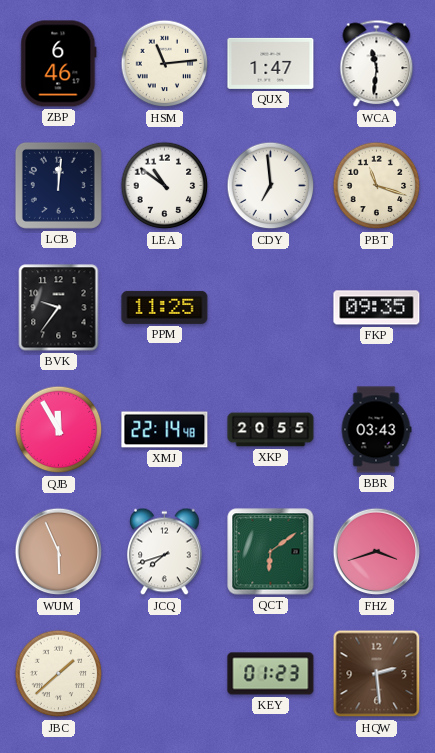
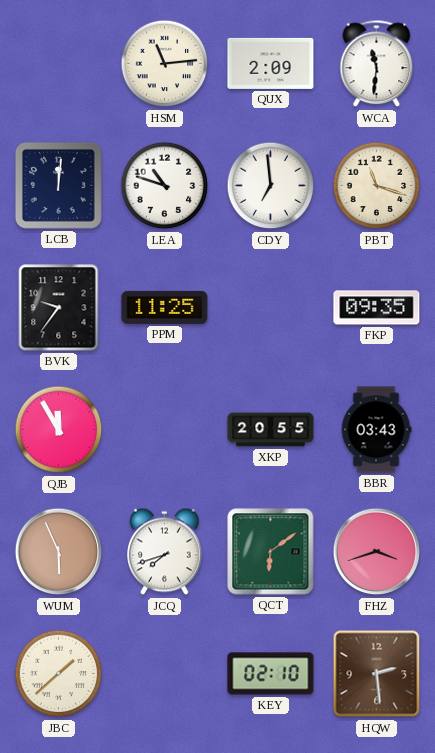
ZBP: 6:46 -> none (59, 64)
QUX: 1:47 -> 2:09 (271, 63)
LEA: 10:51 -> 10:48 (165, 186)
XMJ: 22:14 -> none (165, 430)
KEY: 01:23 -> 02:10 (271, 674)
